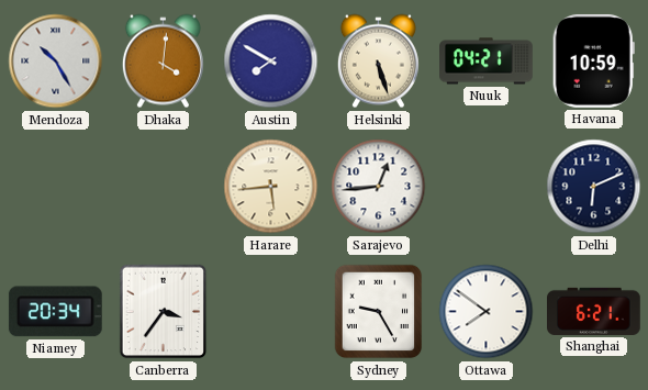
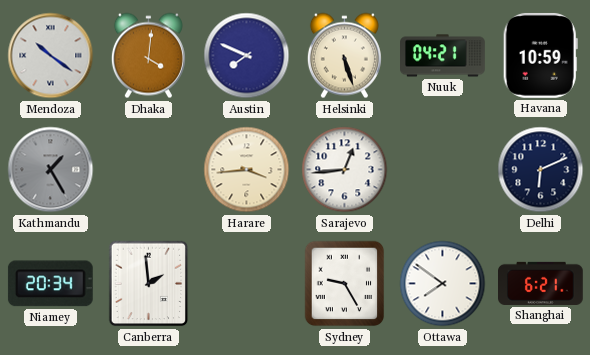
Mendoza: 10:25 -> 10:21 (51, 56)
Austin: 7:50 -> 7:49 (247, 56)
Kathmandu: none -> 1:25 (51, 170)
Harare: 5:44 -> 3:44 (247, 170)
Canberra: 3:36 -> 1:59 (149, 284)
